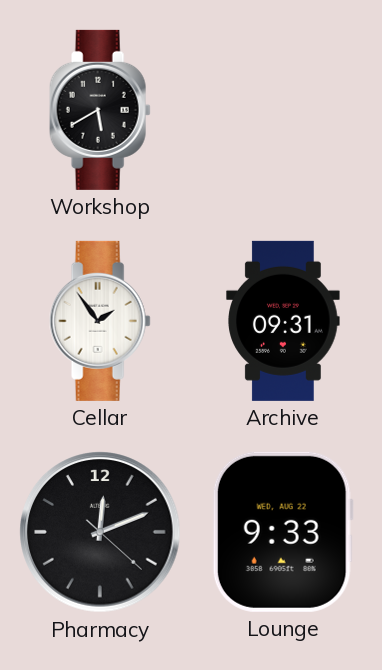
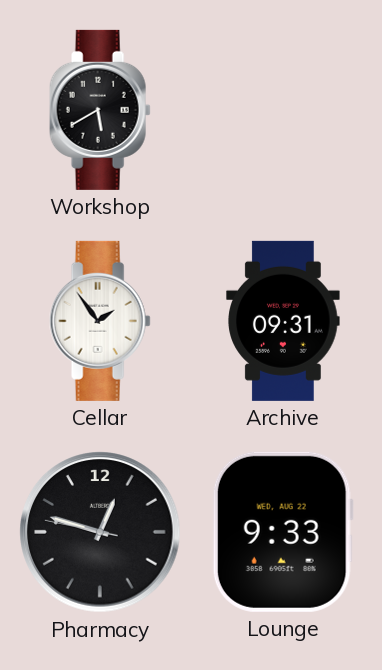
Pharmacy: 12:11 -> 12:47 (100, 532)
